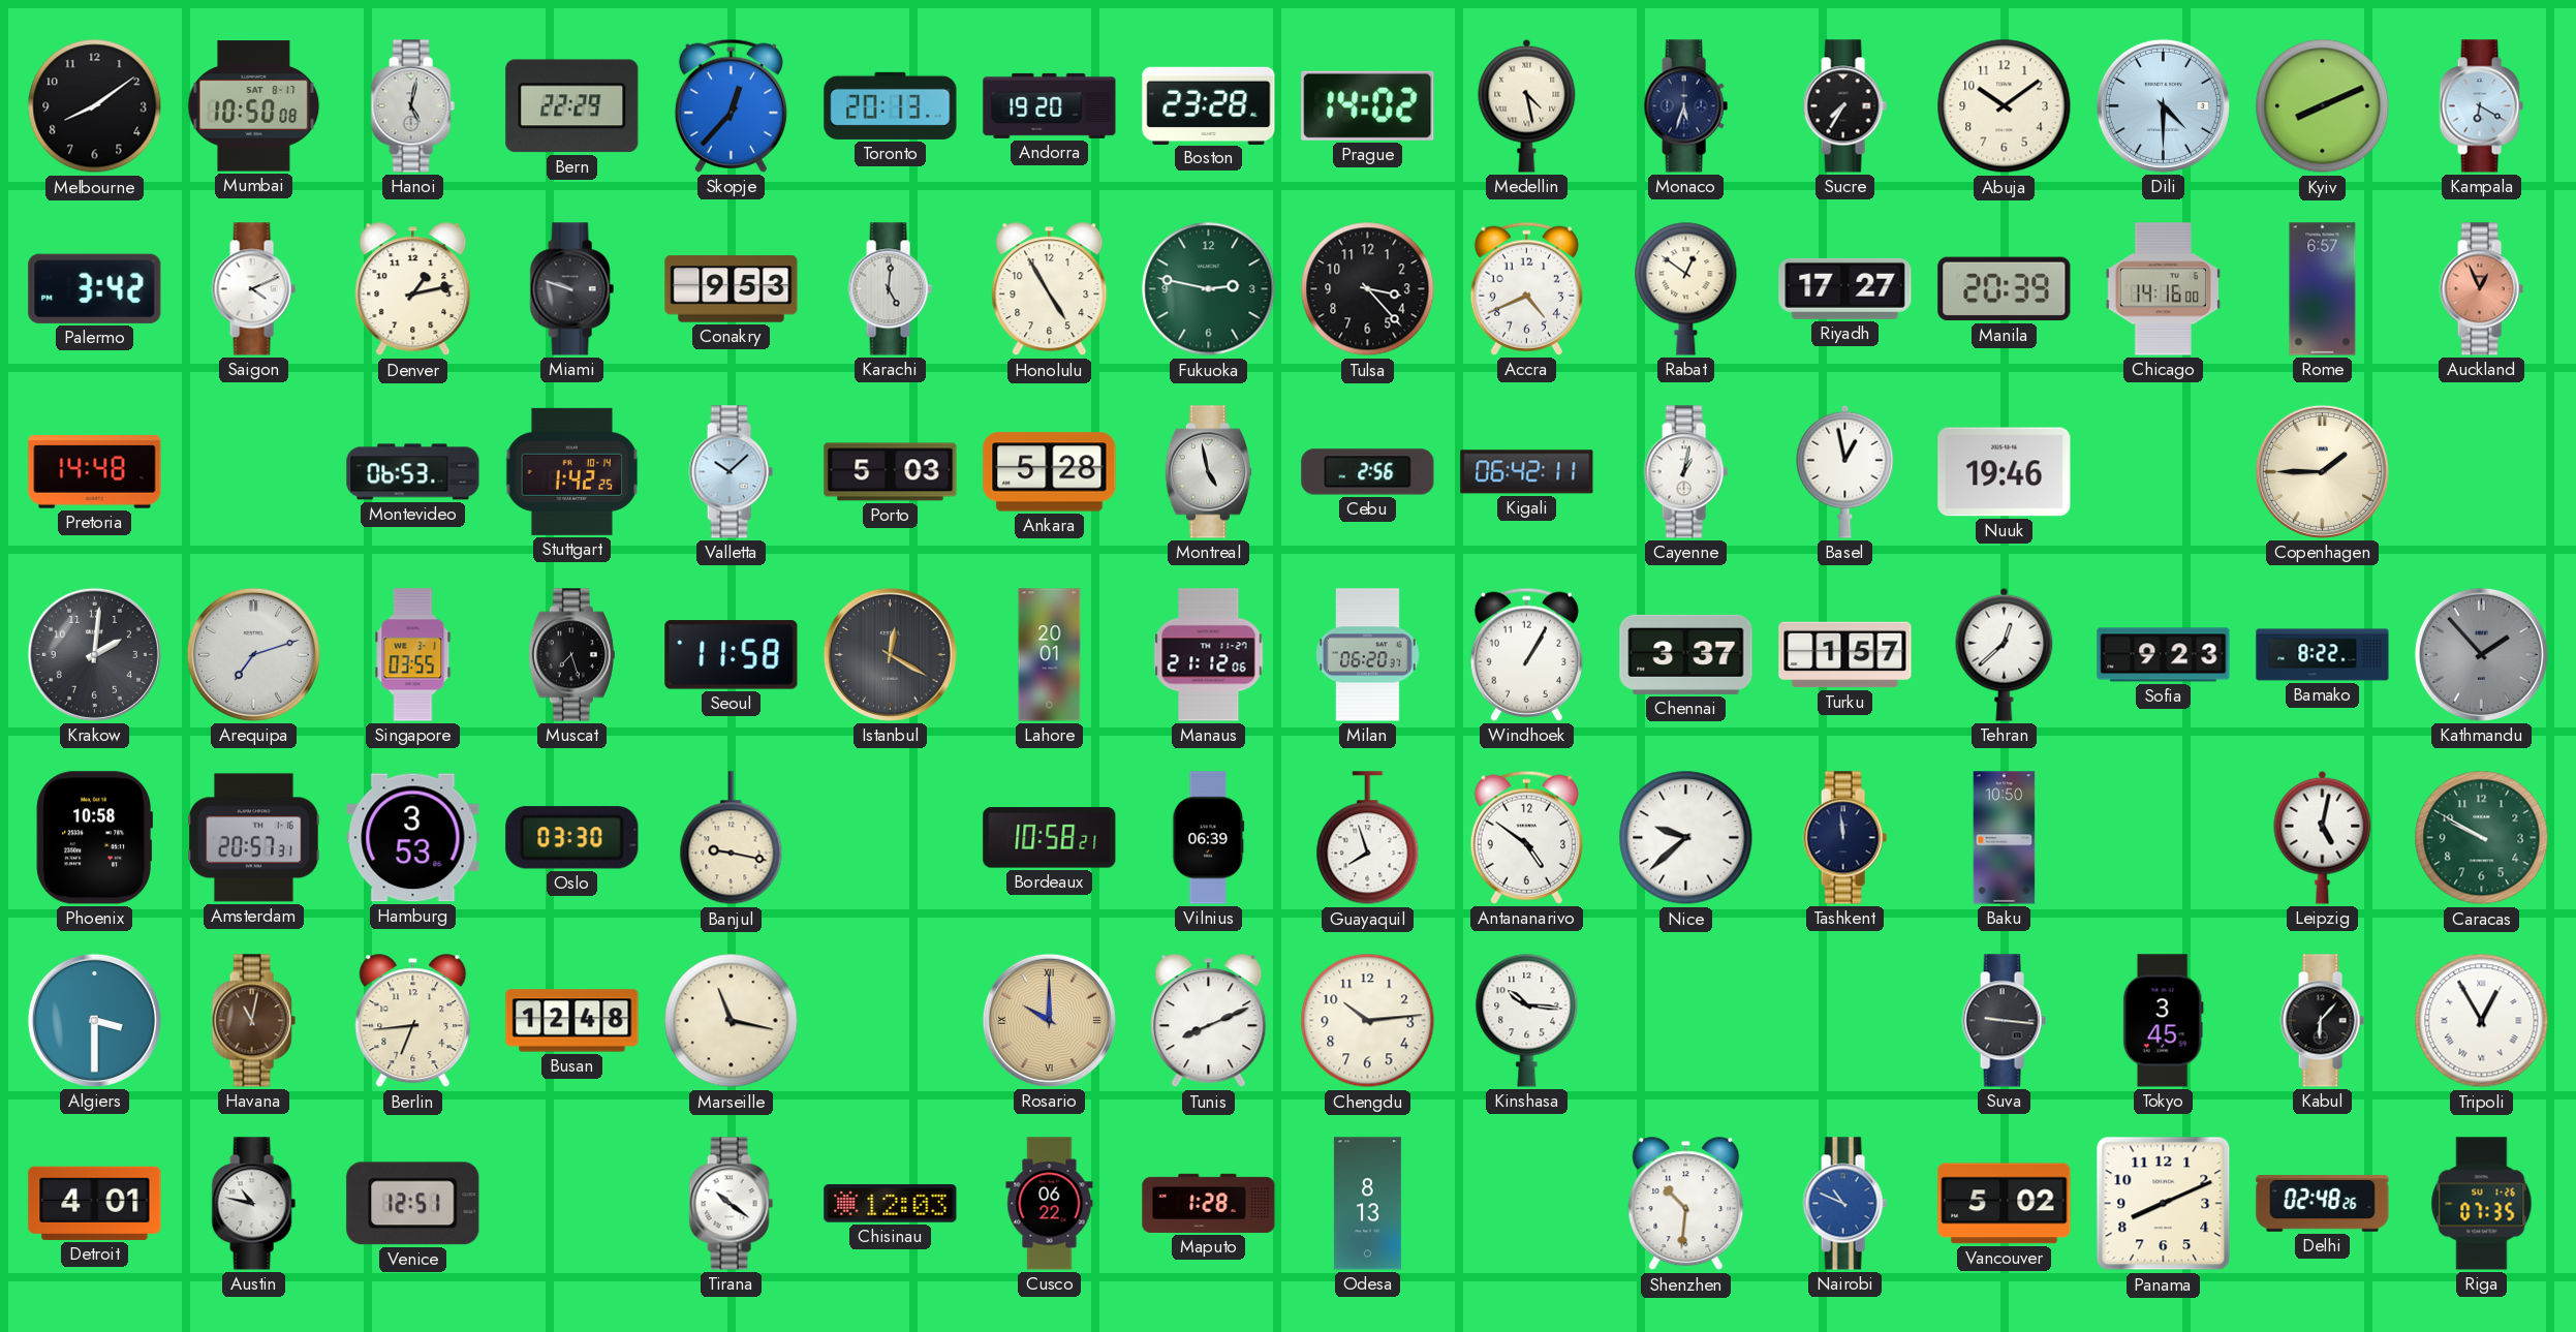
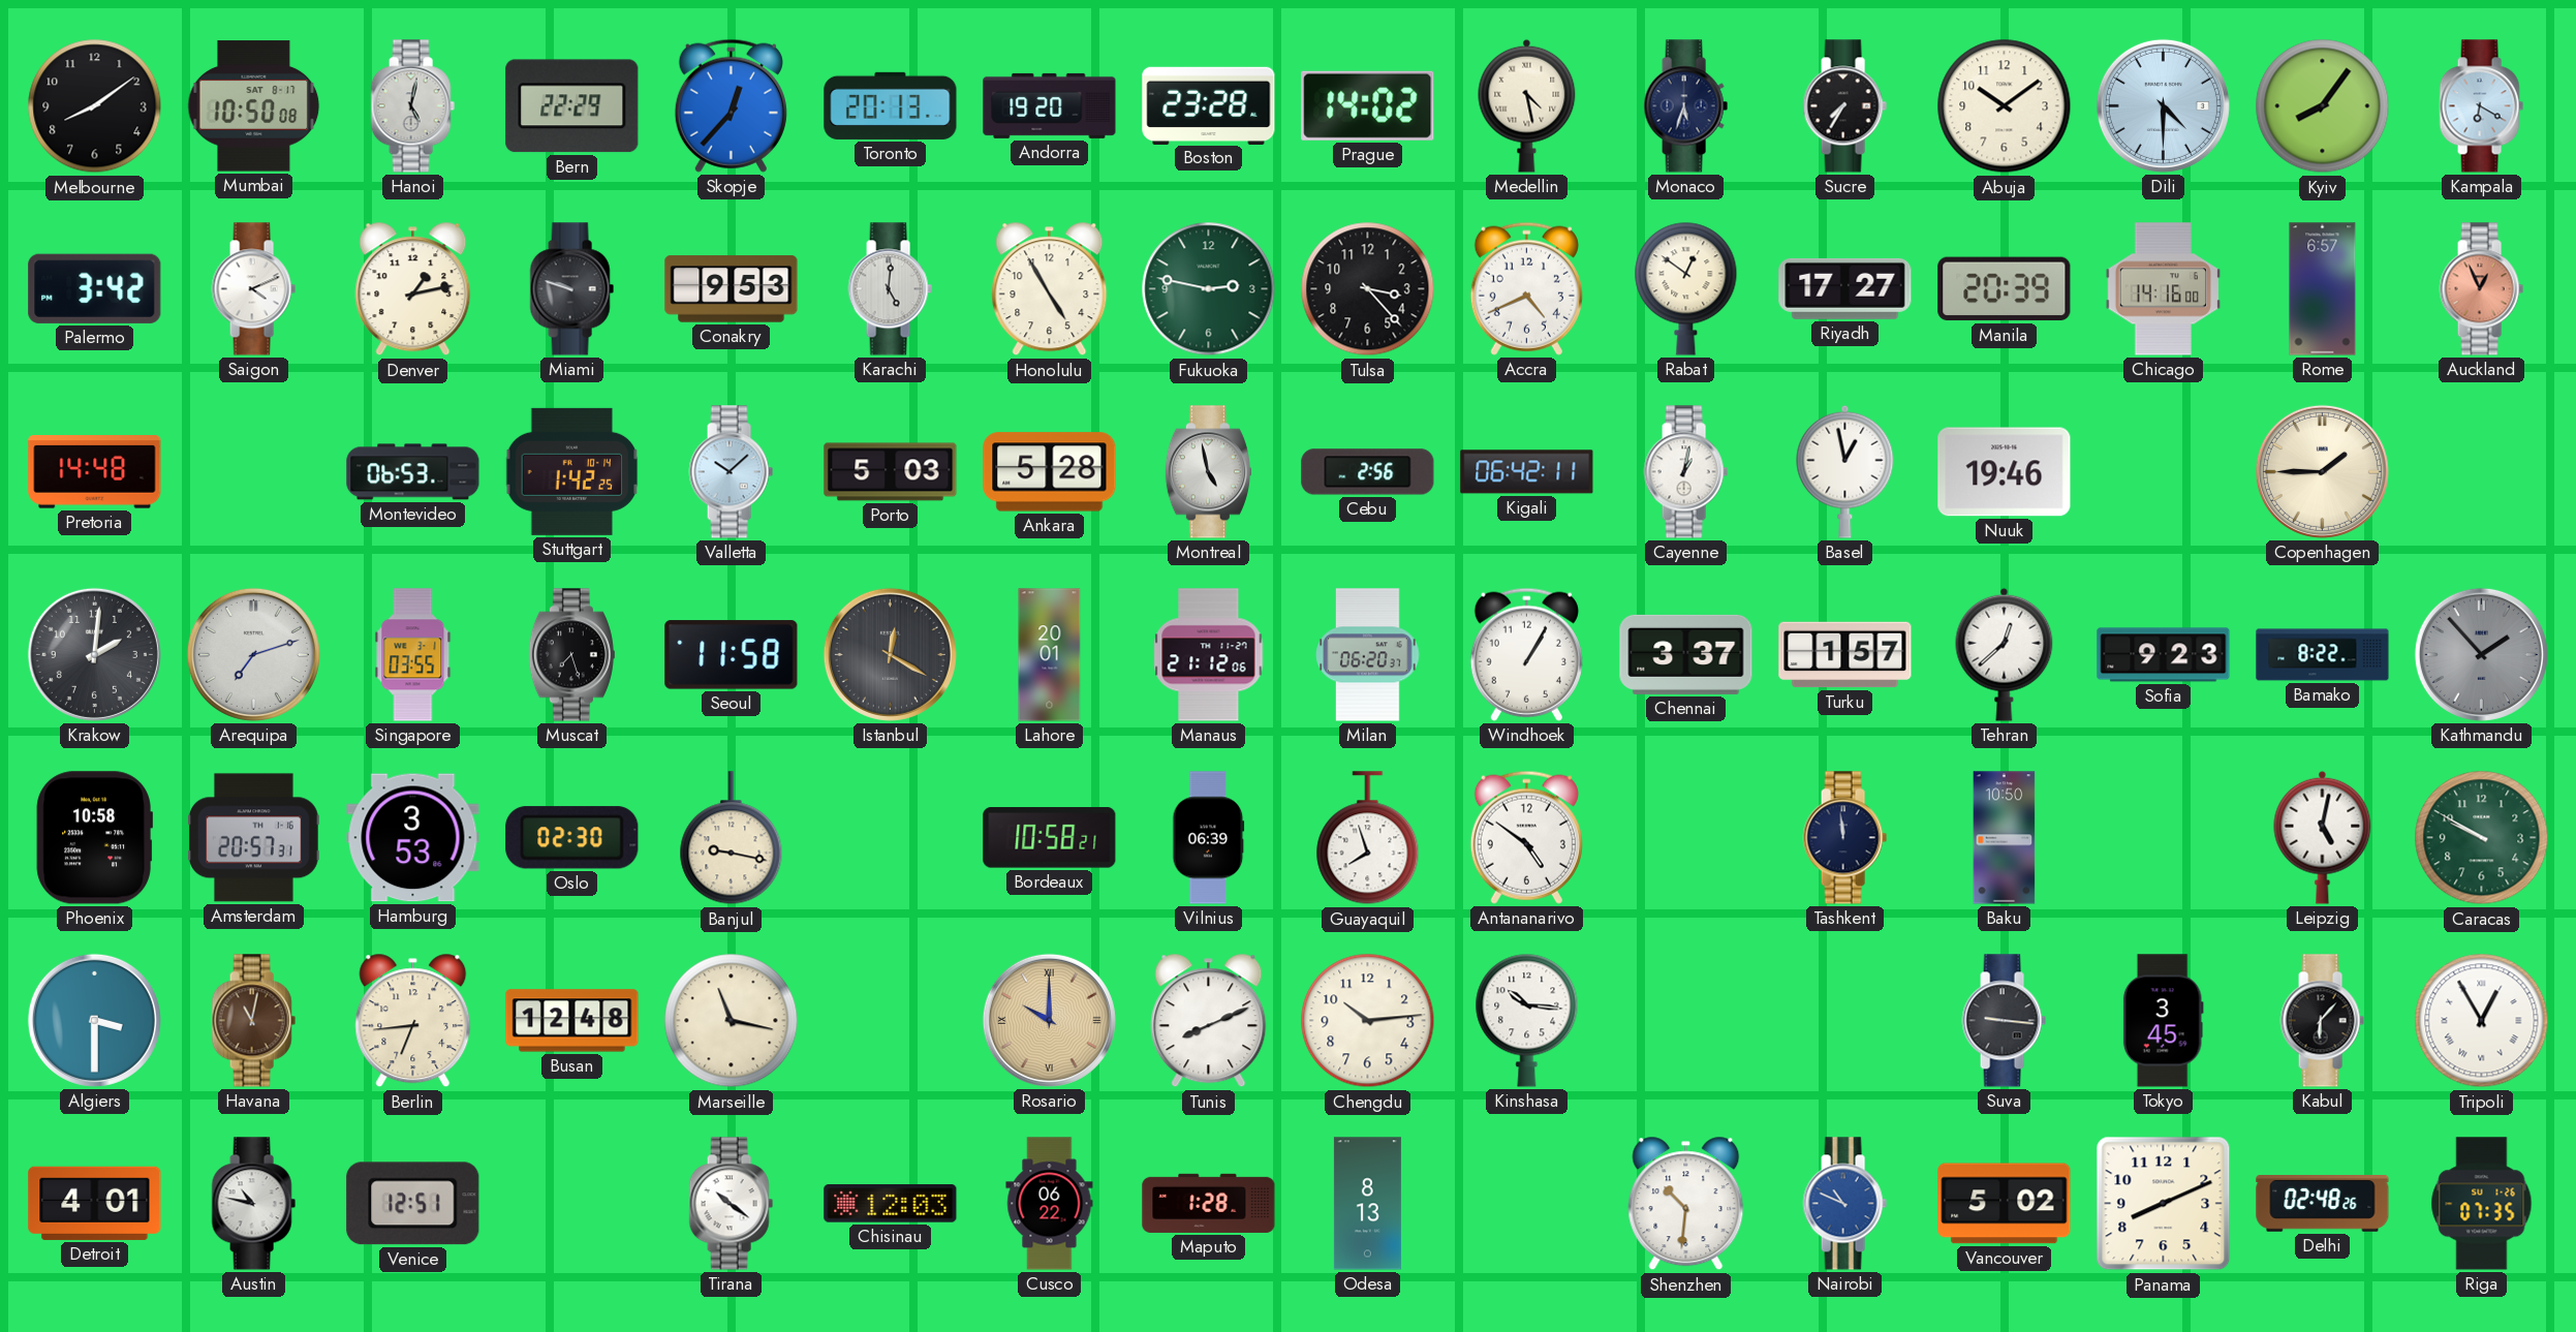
Kyiv: 8:11 -> 8:06 (2323, 106)
Oslo: 03:30 -> 02:30 (572, 838)
Nice: 9:38 -> none (1686, 838)
